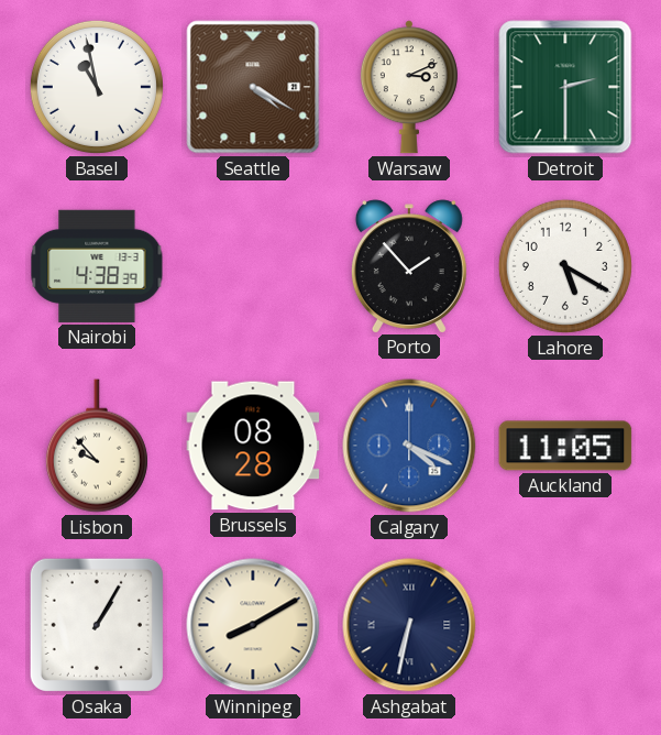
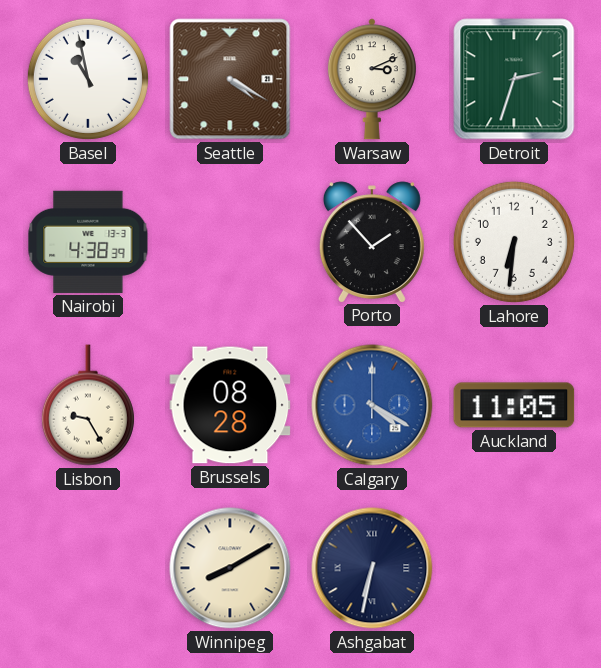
Detroit: 2:30 -> 2:33 (514, 79)
Lahore: 5:20 -> 6:31 (514, 242)
Lisbon: 9:53 -> 9:25 (88, 405)
Calgary: 4:19 -> 4:20 (372, 405)
Osaka: 1:05 -> none (97, 625)
